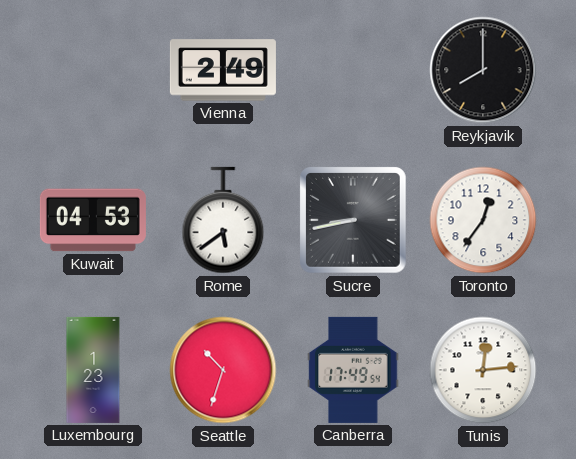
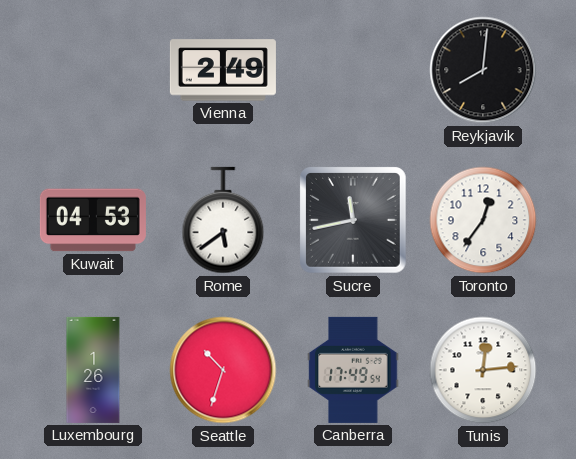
Reykjavik: 8:00 -> 8:01 (483, 70)
Sucre: 8:43 -> 11:43 (354, 221)
Luxembourg: 1:23 -> 1:26 (93, 370)
